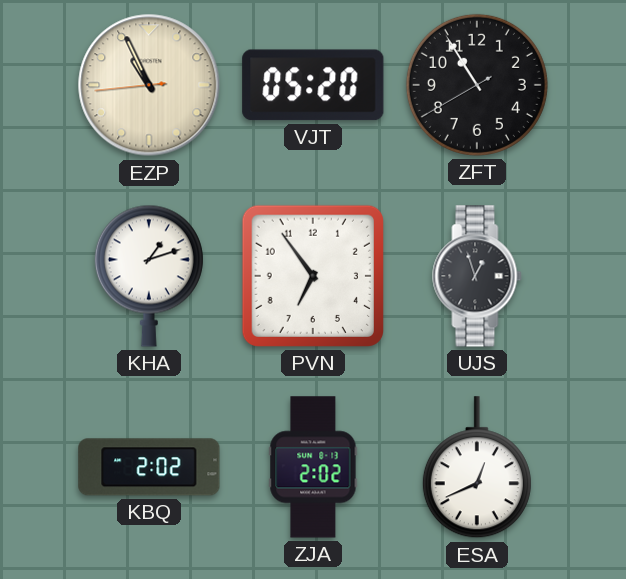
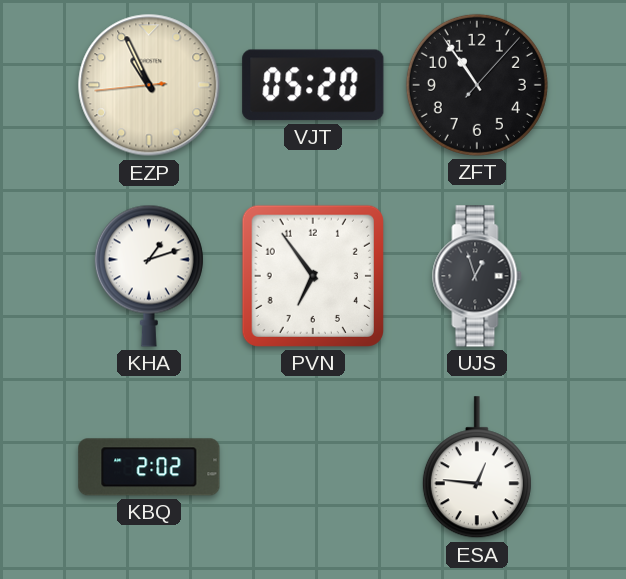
ZFT: 10:54:40 -> 10:54:07 (477, 85)
ZJA: 2:02 -> none (313, 467)
ESA: 12:41 -> 12:46 (477, 468)
